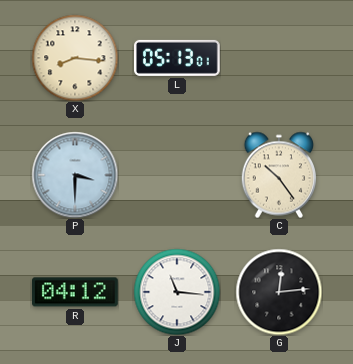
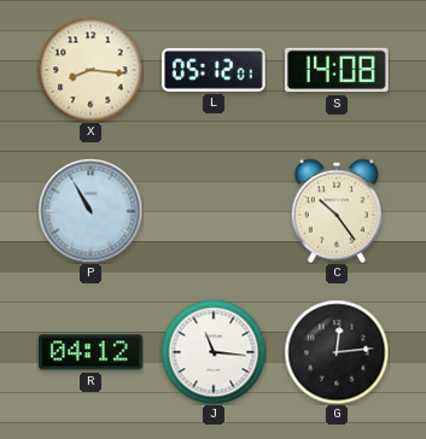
L: 05:13 -> 05:12 (215, 70)
S: none -> 14:08 (337, 70)
P: 3:30 -> 10:55 (91, 211)
